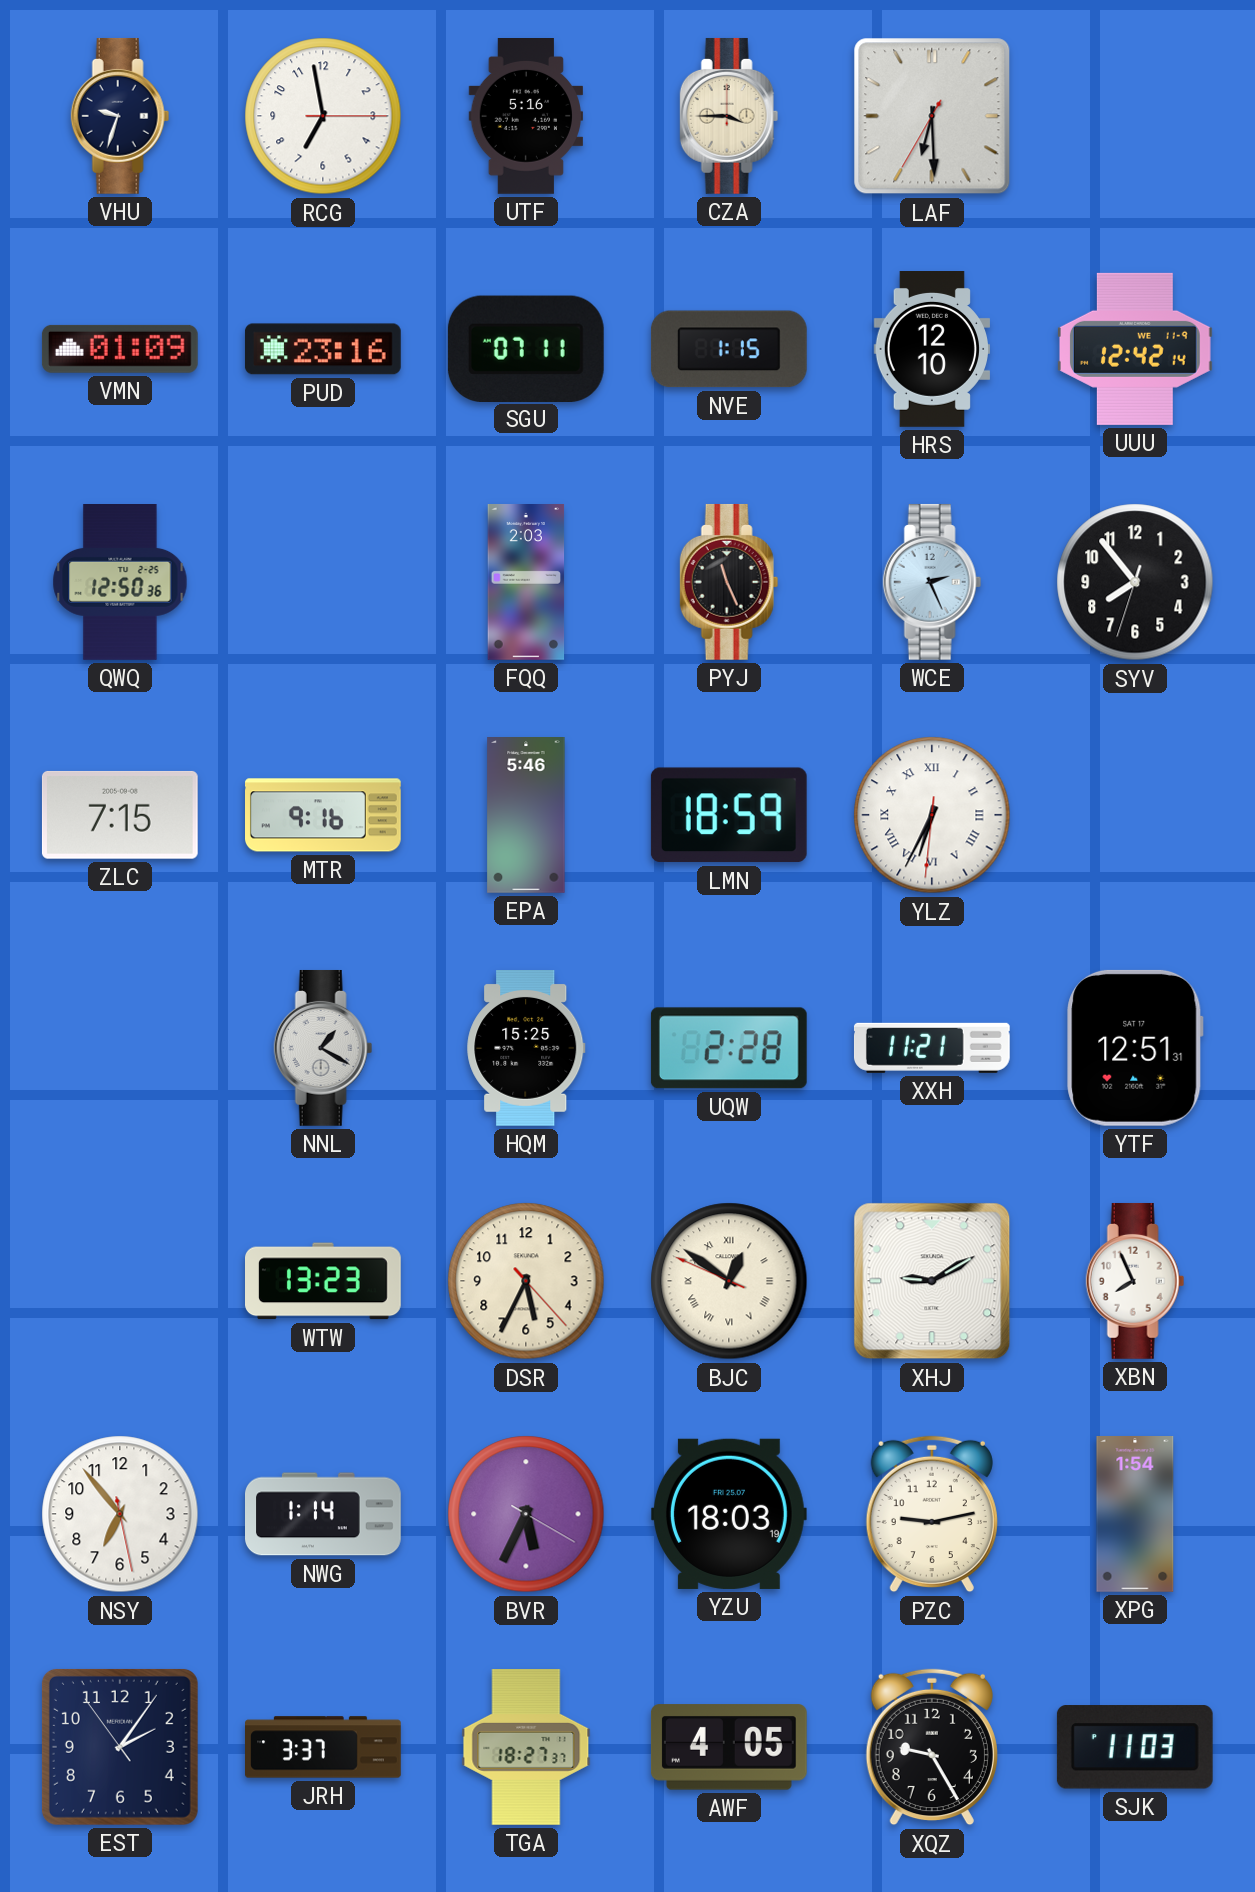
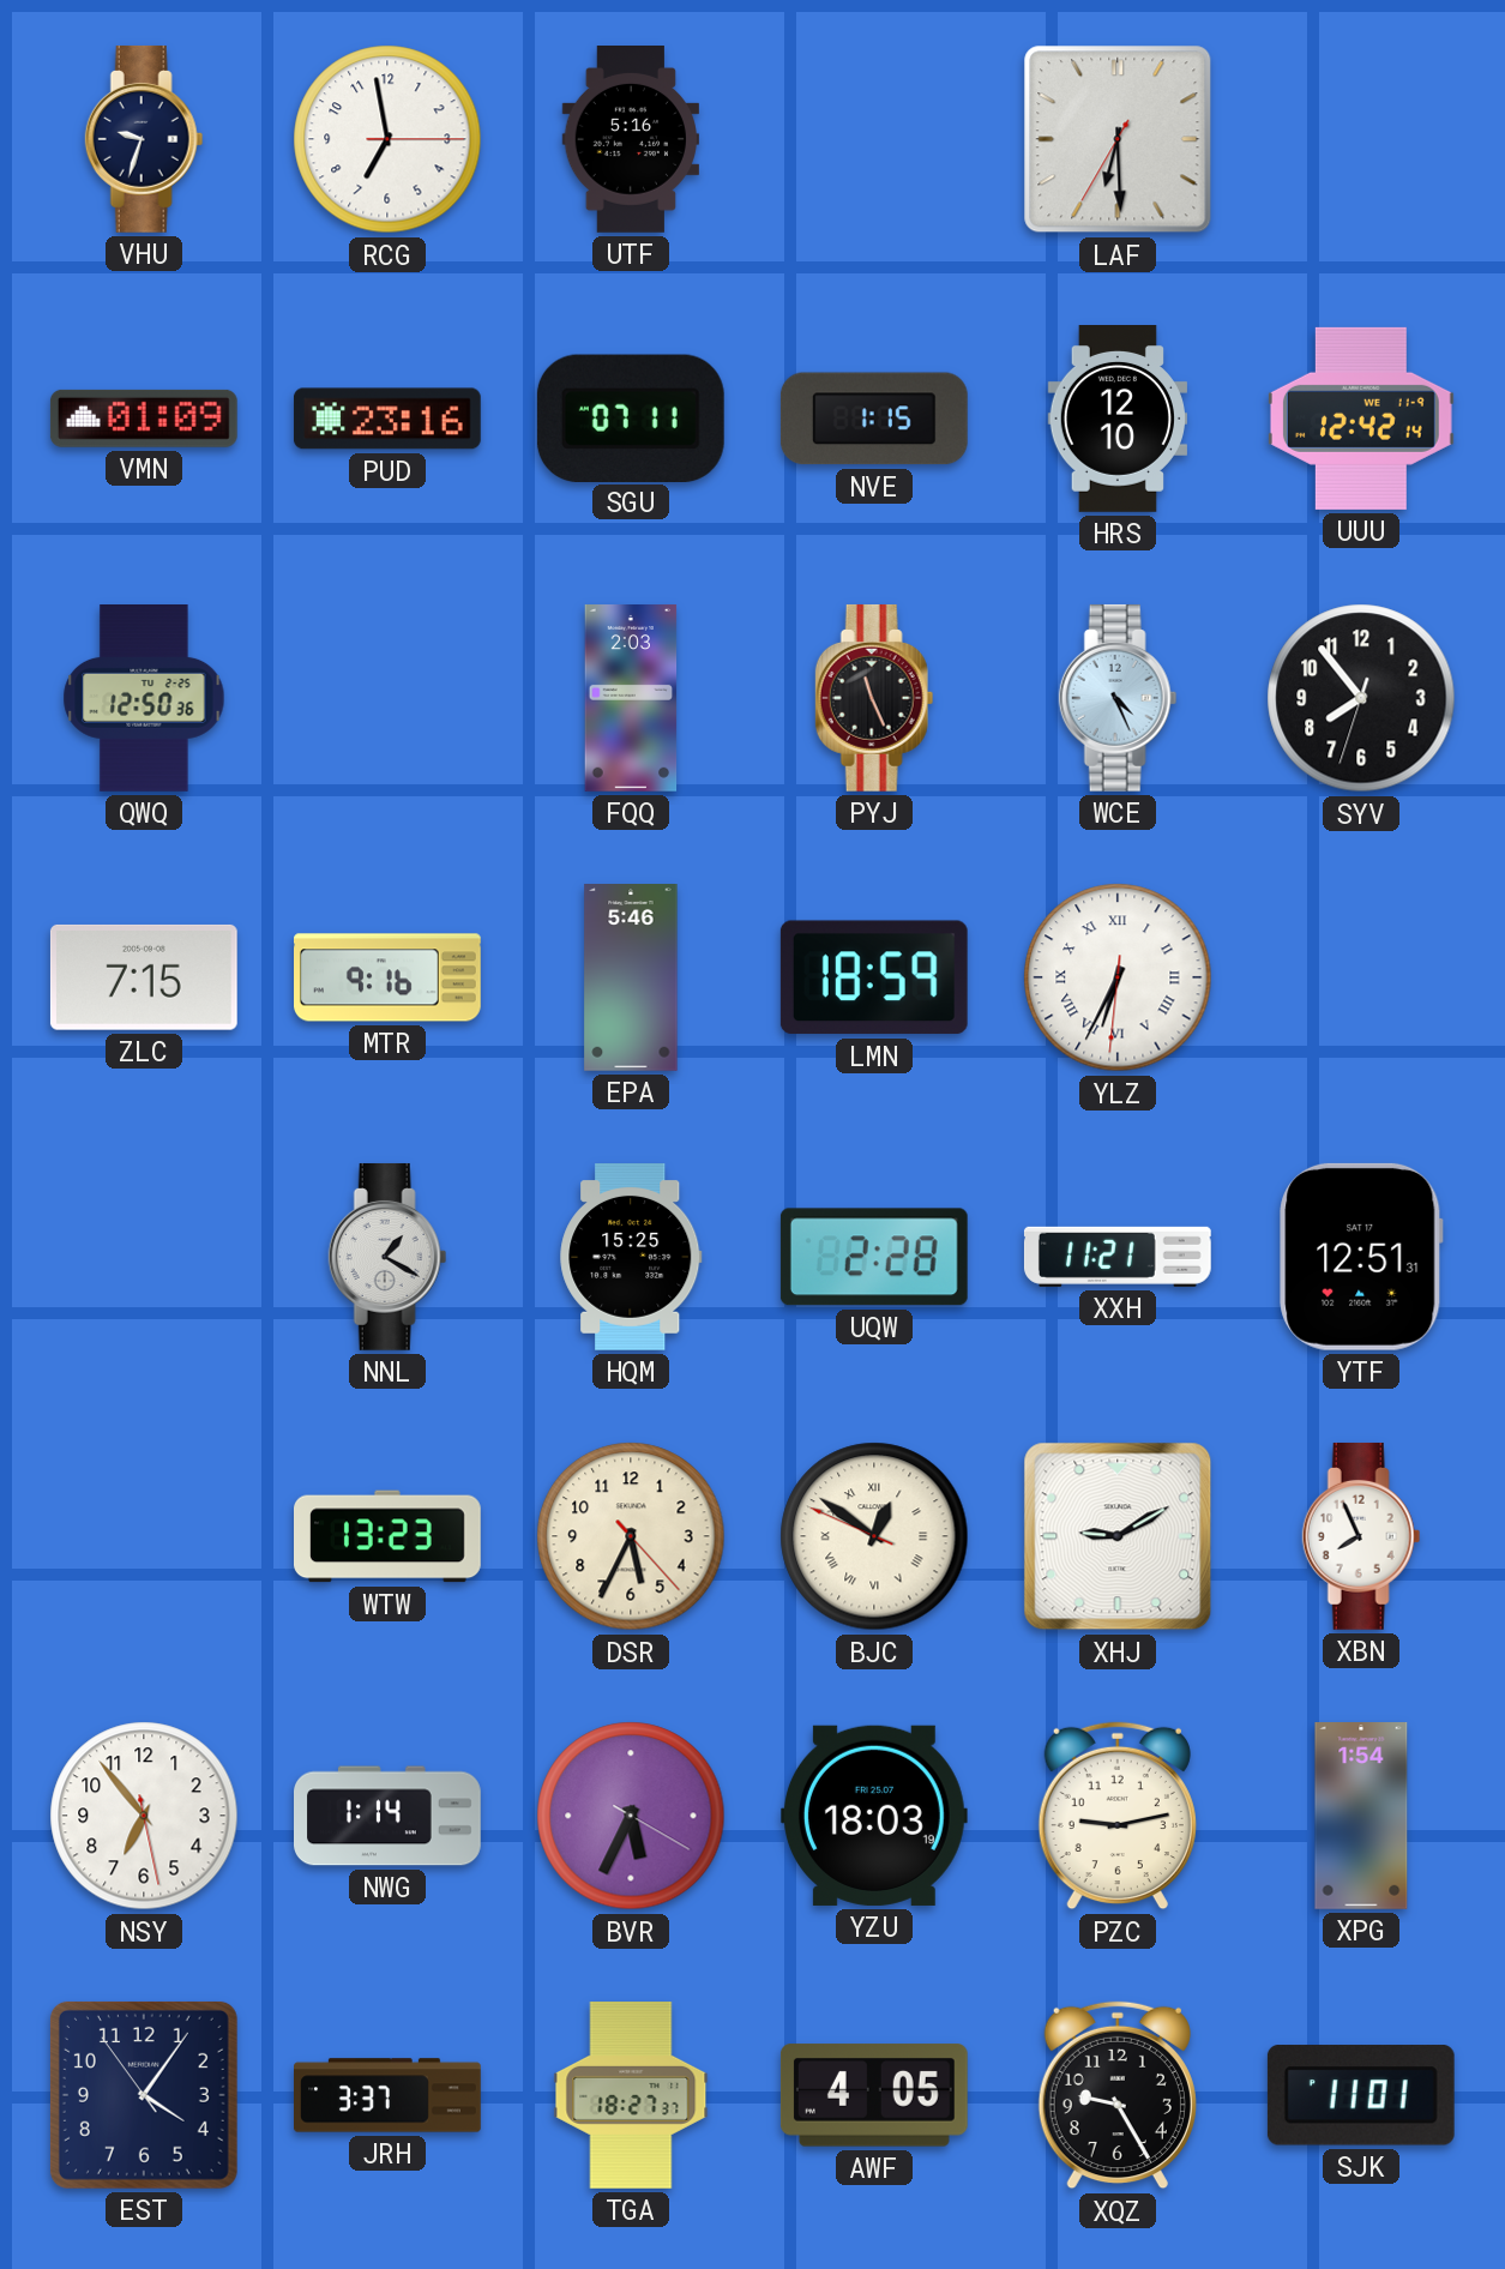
CZA: 3:45 -> none (729, 116)
WCE: 2:26 -> 4:26 (1118, 698)
EST: 2:05 -> 4:05 (144, 2095)
SJK: 11:03 -> 11:01 (1361, 2095)
